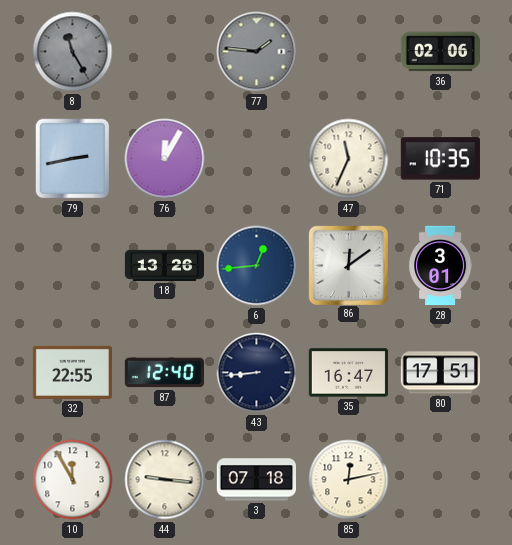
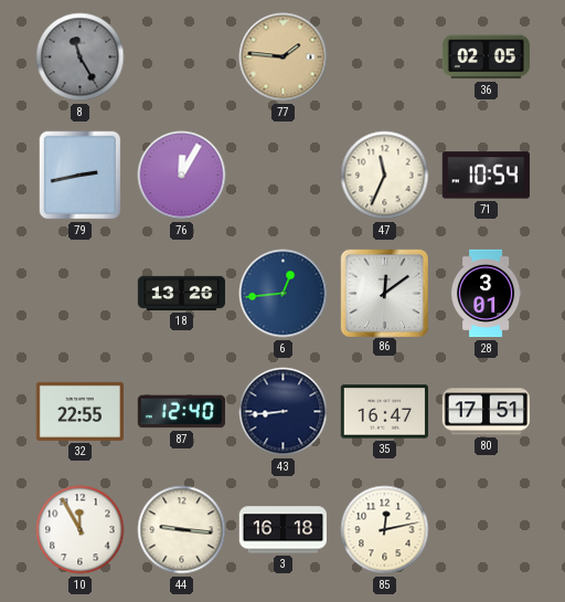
77 dial: grey -> champagne (284, 57)
36: 02:06 -> 02:05 (486, 57)
71: 10:35 -> 10:54 (486, 176)
3: 07:18 -> 16:18 (282, 530)
